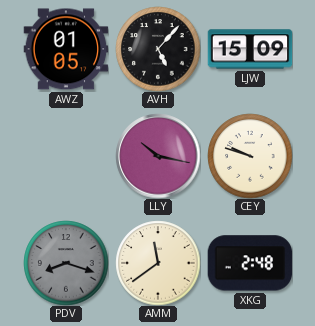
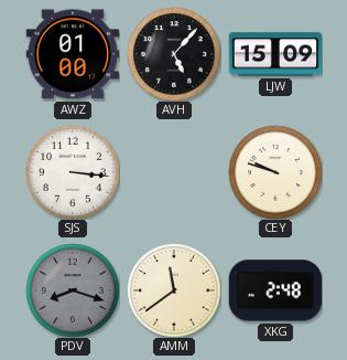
AWZ: 01:05 -> 01:00 (73, 54)
SJS: none -> 3:16 (73, 172)
LLY: 10:17 -> none (158, 156)
